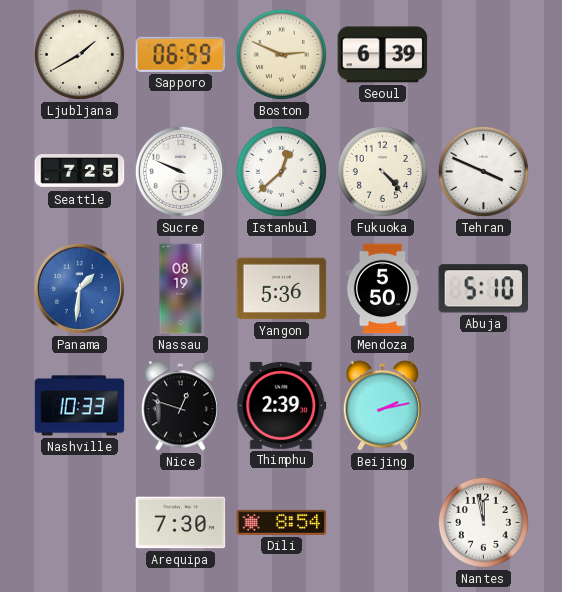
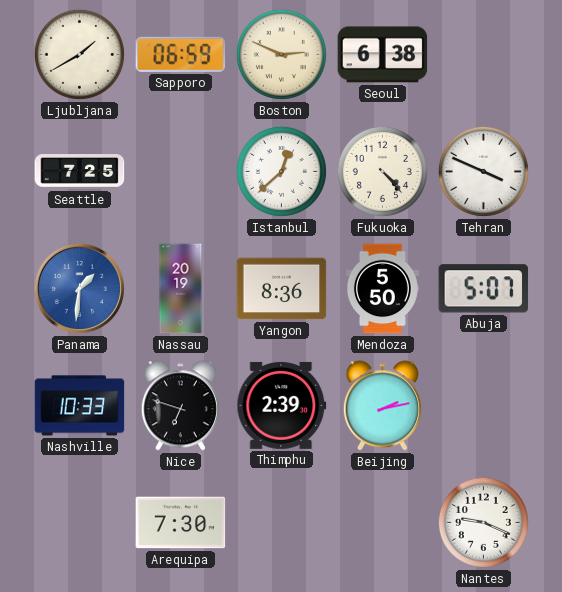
Seoul: 6:39 -> 6:38 (383, 55)
Sucre: 9:49 -> none (180, 171)
Nassau: 08:19 -> 20:19 (181, 289)
Yangon: 5:36 -> 8:36 (282, 289)
Abuja: 5:10 -> 5:07 (484, 289)
Nice: 12:48 -> 6:48 (180, 406)
Dili: 8:54 -> none (282, 522)
Nantes: 11:58 -> 9:19 (483, 522)
